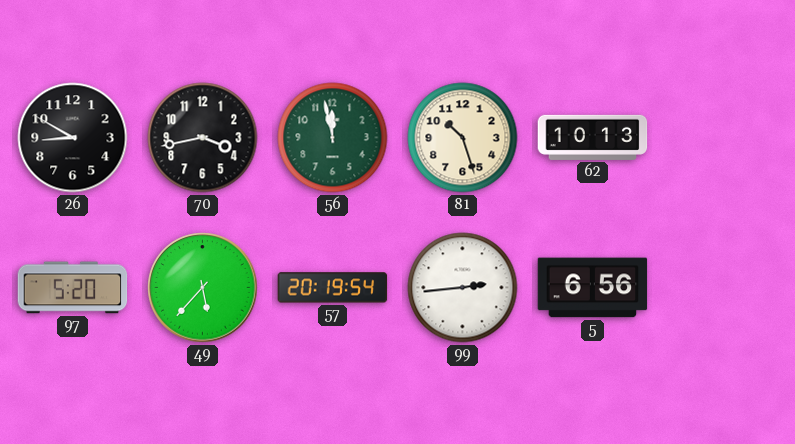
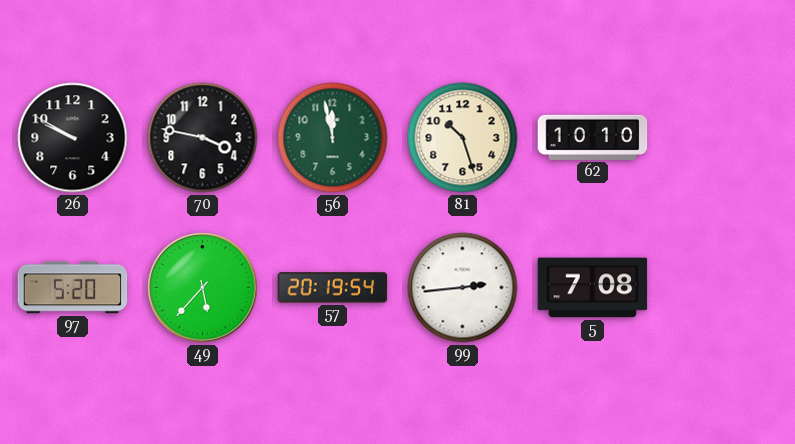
26: 8:50 -> 9:50 (73, 138)
70: 3:43 -> 3:47 (203, 138)
62: 10:13 -> 10:10 (593, 137)
5: 6:56 -> 7:08 (593, 288)
